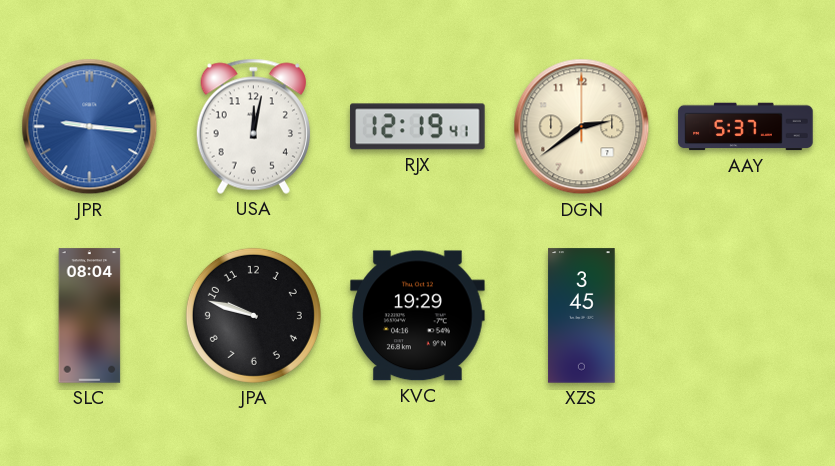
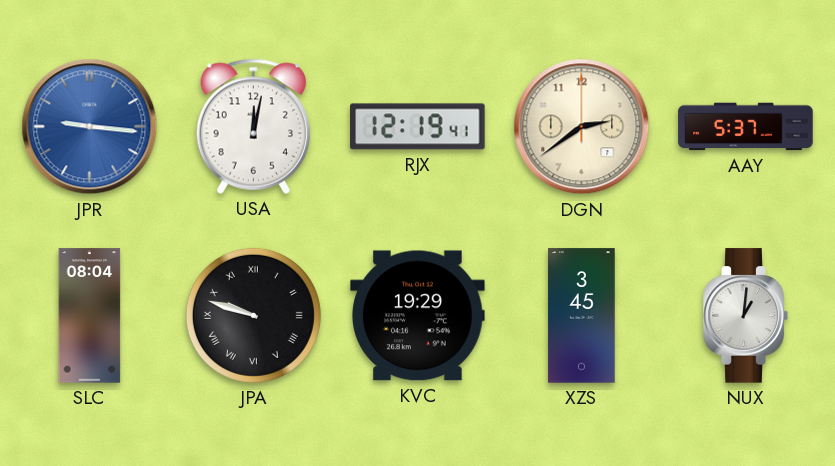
JPA numerals: Arabic -> Roman (253, 315)
NUX: none -> 1:01 (745, 316)
